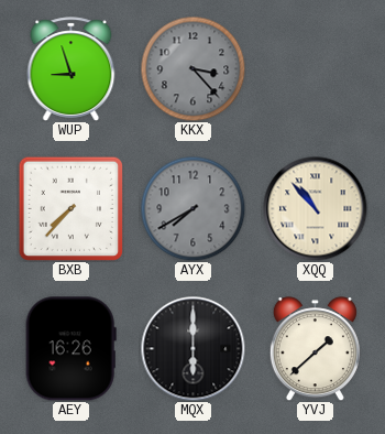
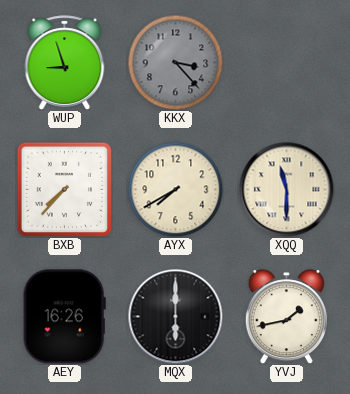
AYX dial: grey -> cream (175, 189)
XQQ: 10:53 -> 11:30 (286, 189)
YVJ: 1:38 -> 1:43 (286, 317)
